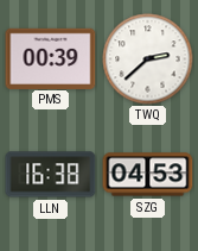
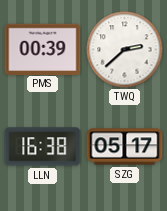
SZG: 04:53 -> 05:17 (125, 147)
